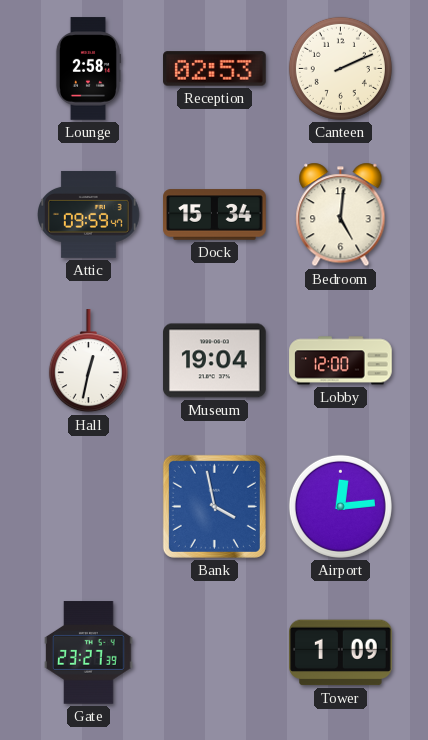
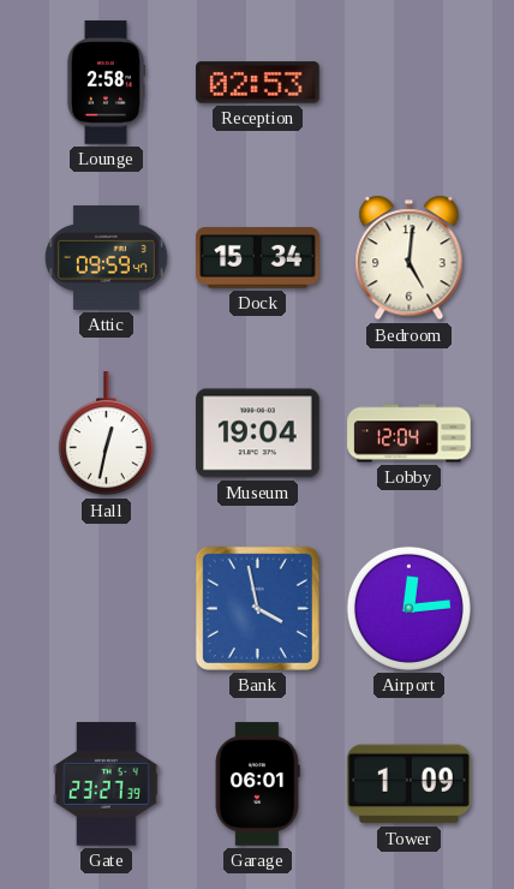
Canteen: 2:11 -> none (340, 68)
Lobby: 12:00 -> 12:04 (410, 434)
Garage: none -> 06:01 (257, 784)
